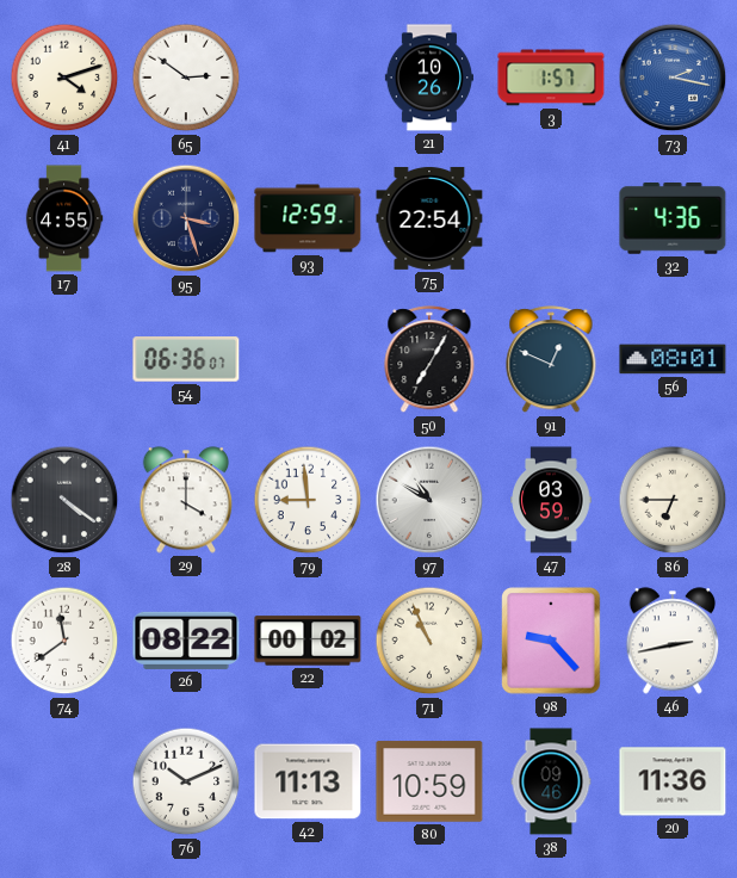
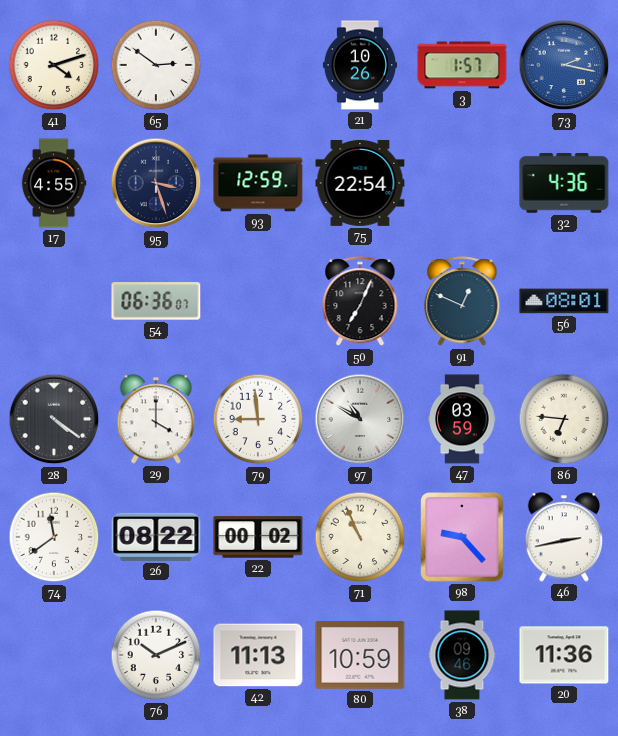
50: 7:05 -> 7:04 (360, 302)
86: 6:45 -> 6:46 (564, 419)
